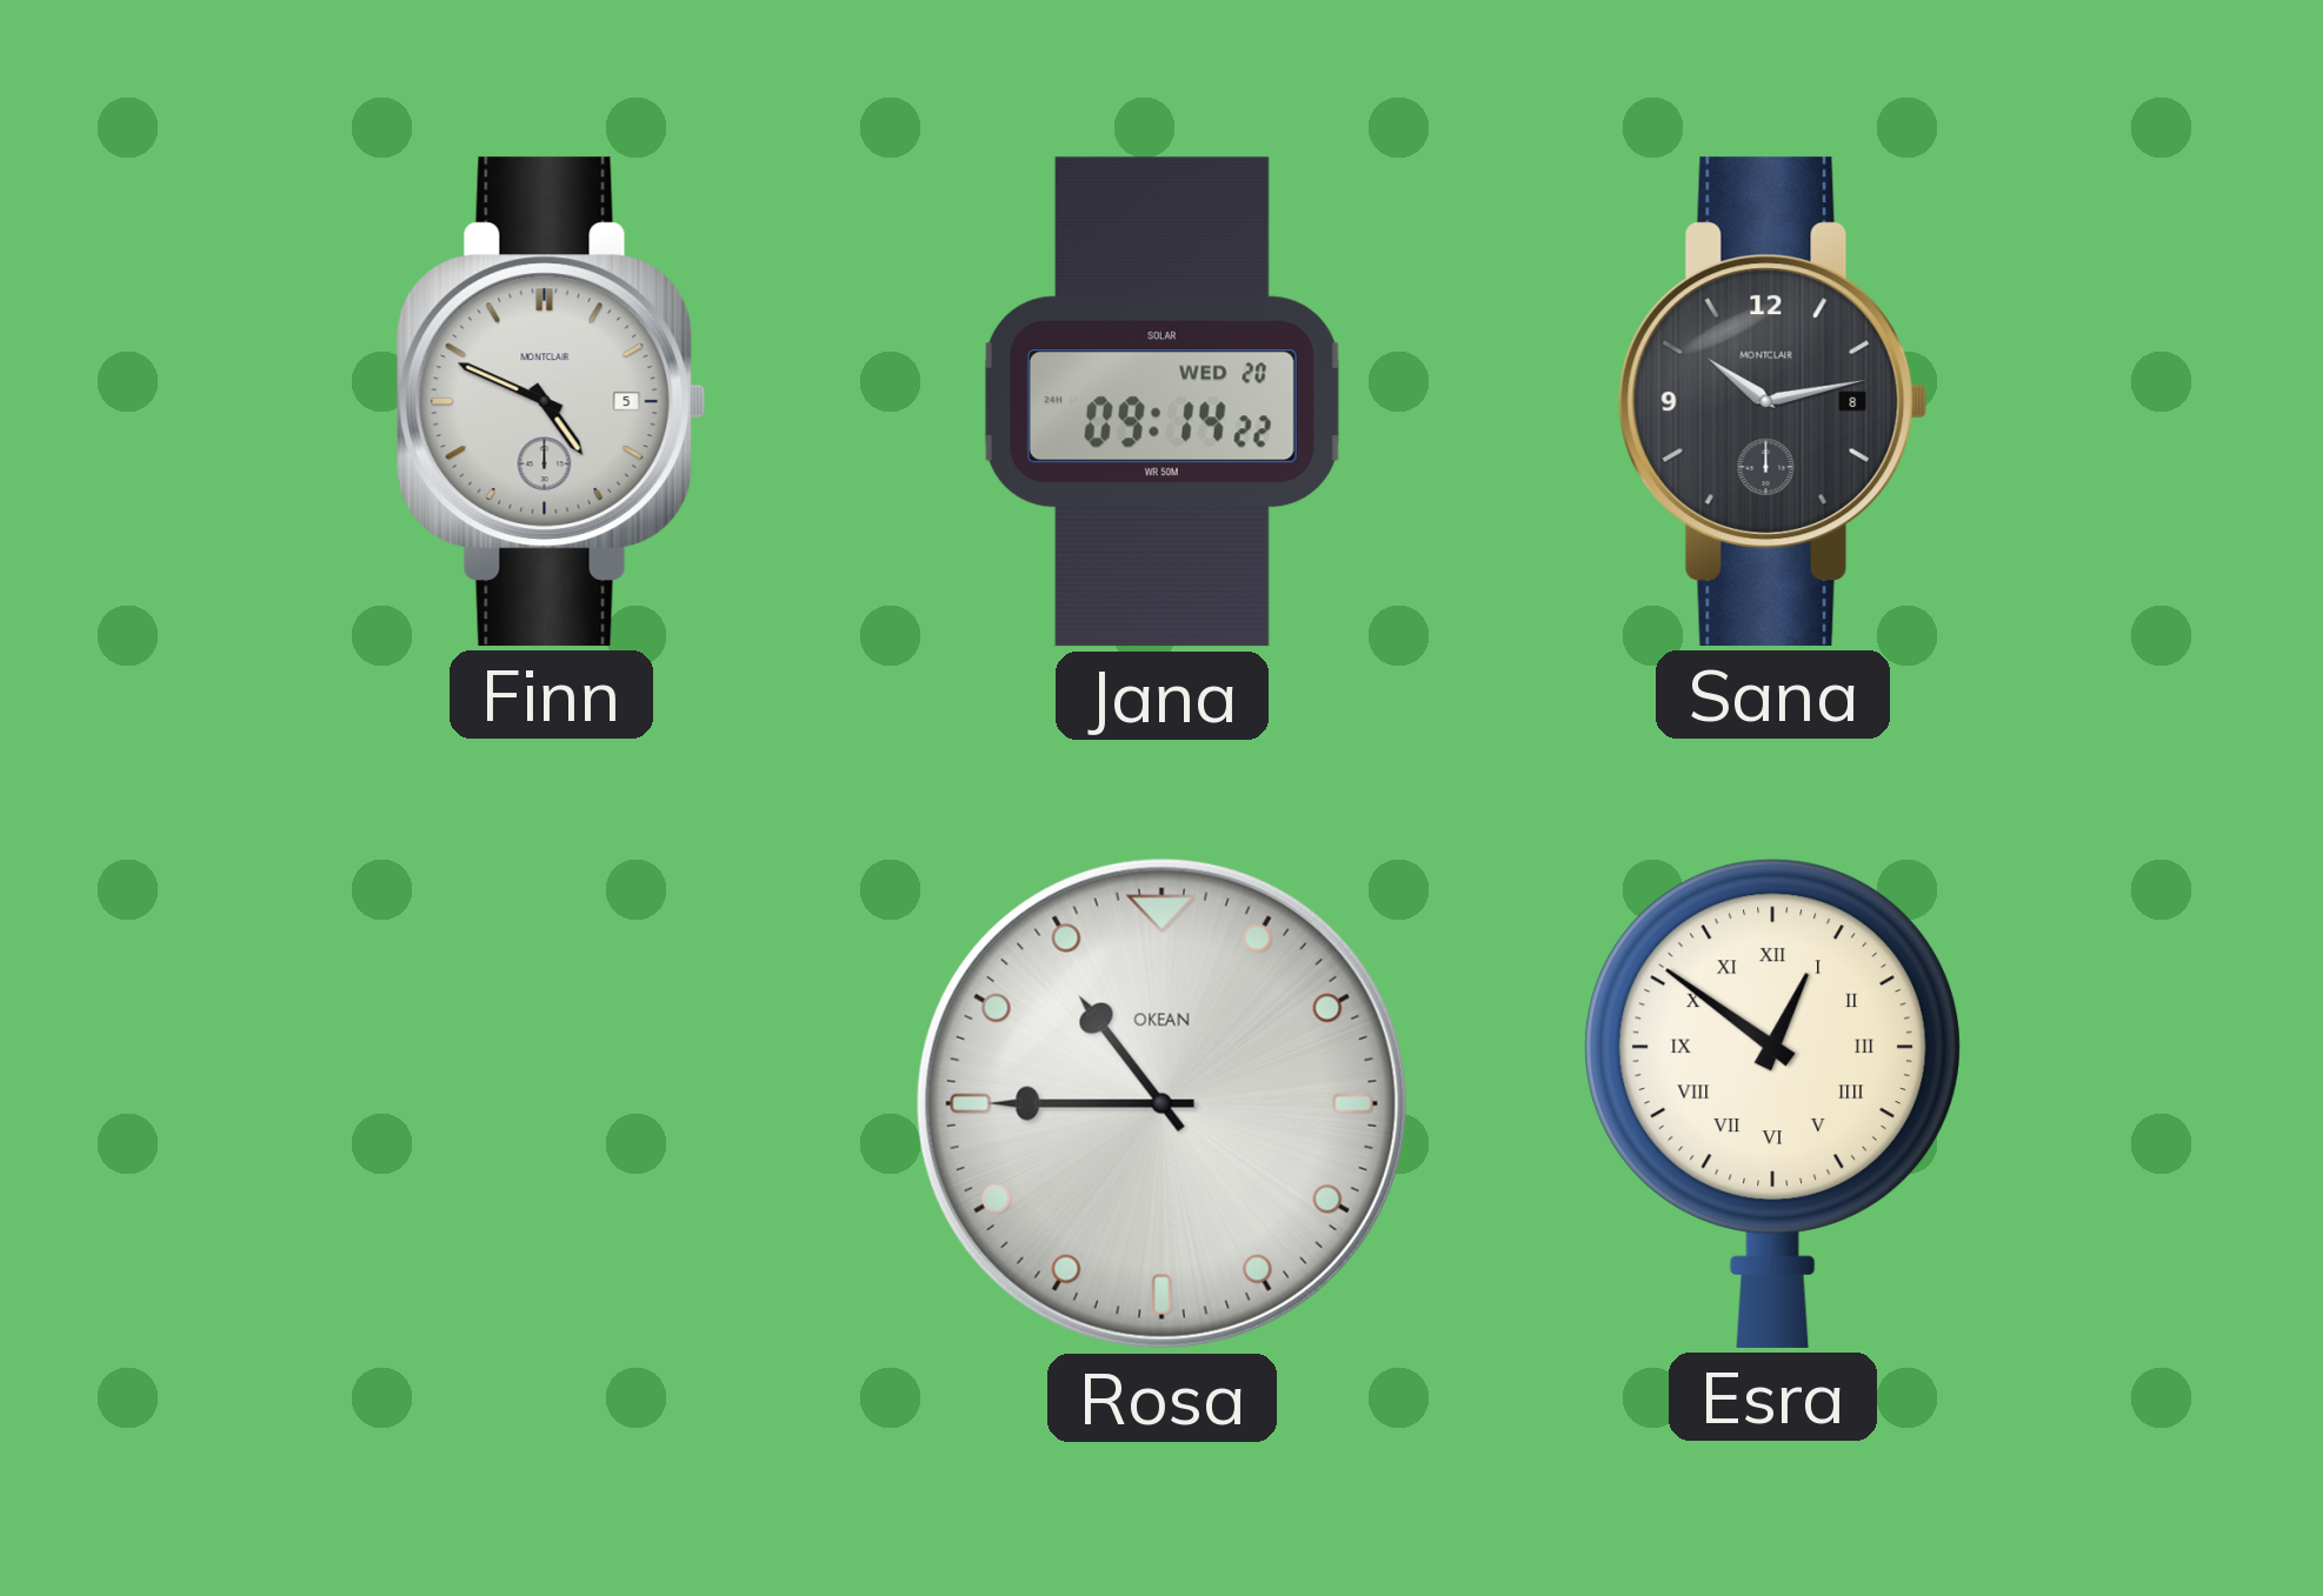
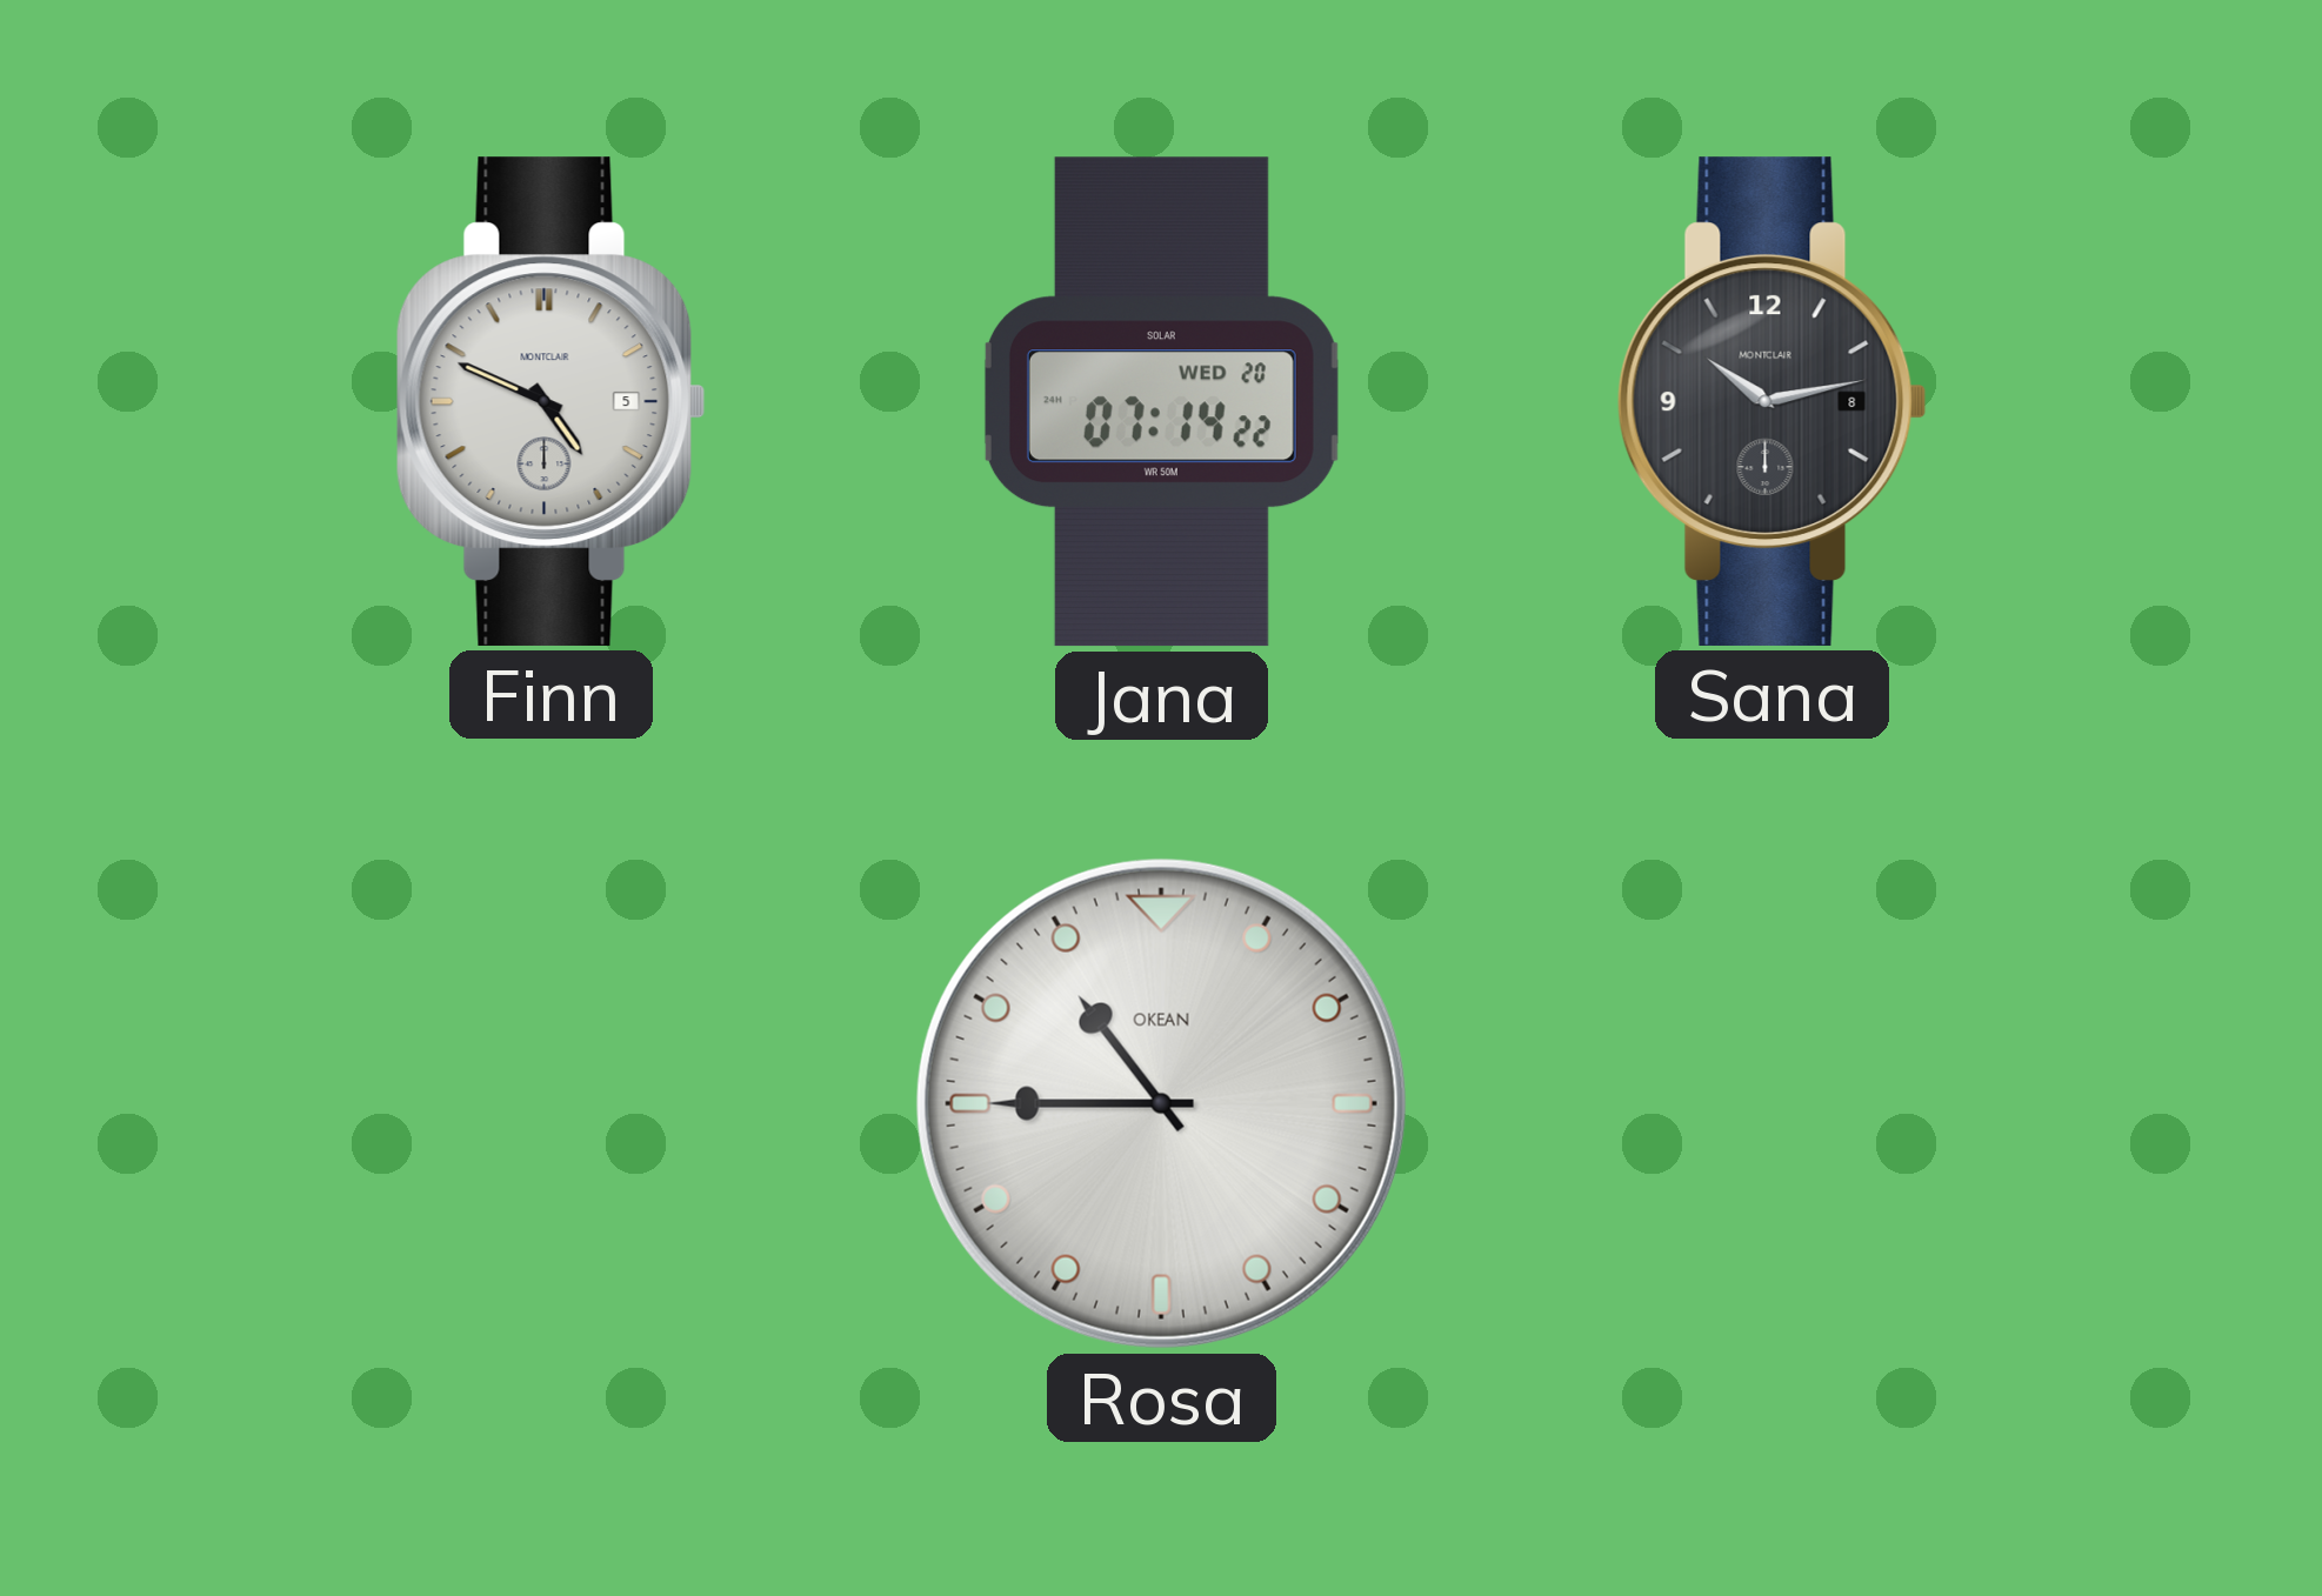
Jana: 09:14 -> 07:14 (1161, 402)
Esra: 12:51 -> none (1772, 1103)
